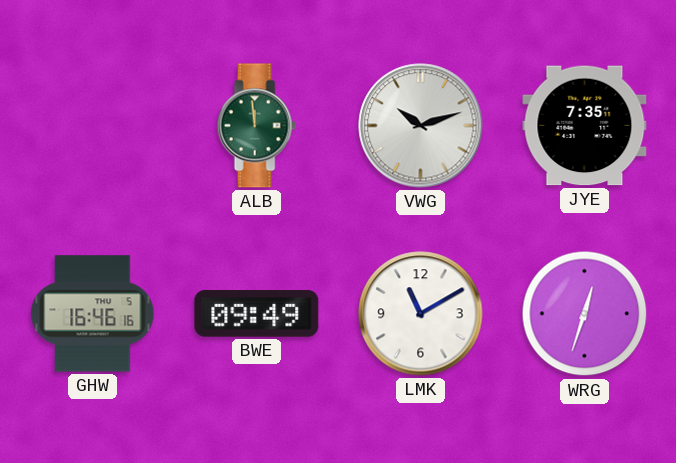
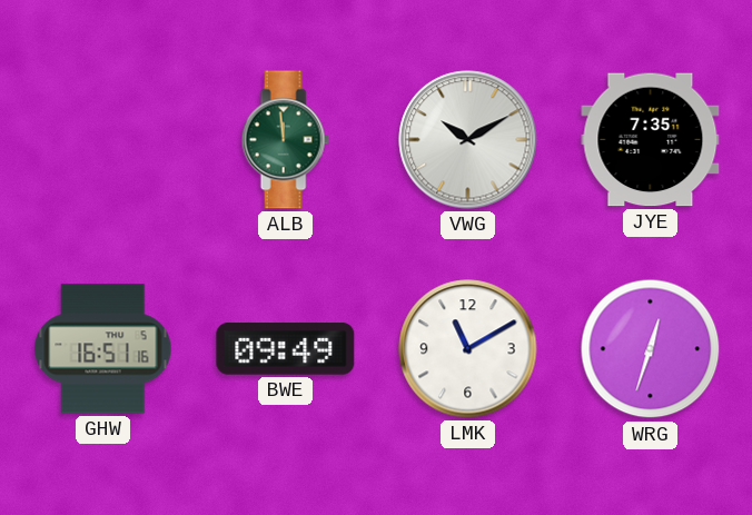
VWG: 10:12 -> 10:10 (468, 140)
GHW: 16:46 -> 16:51 (103, 349)
